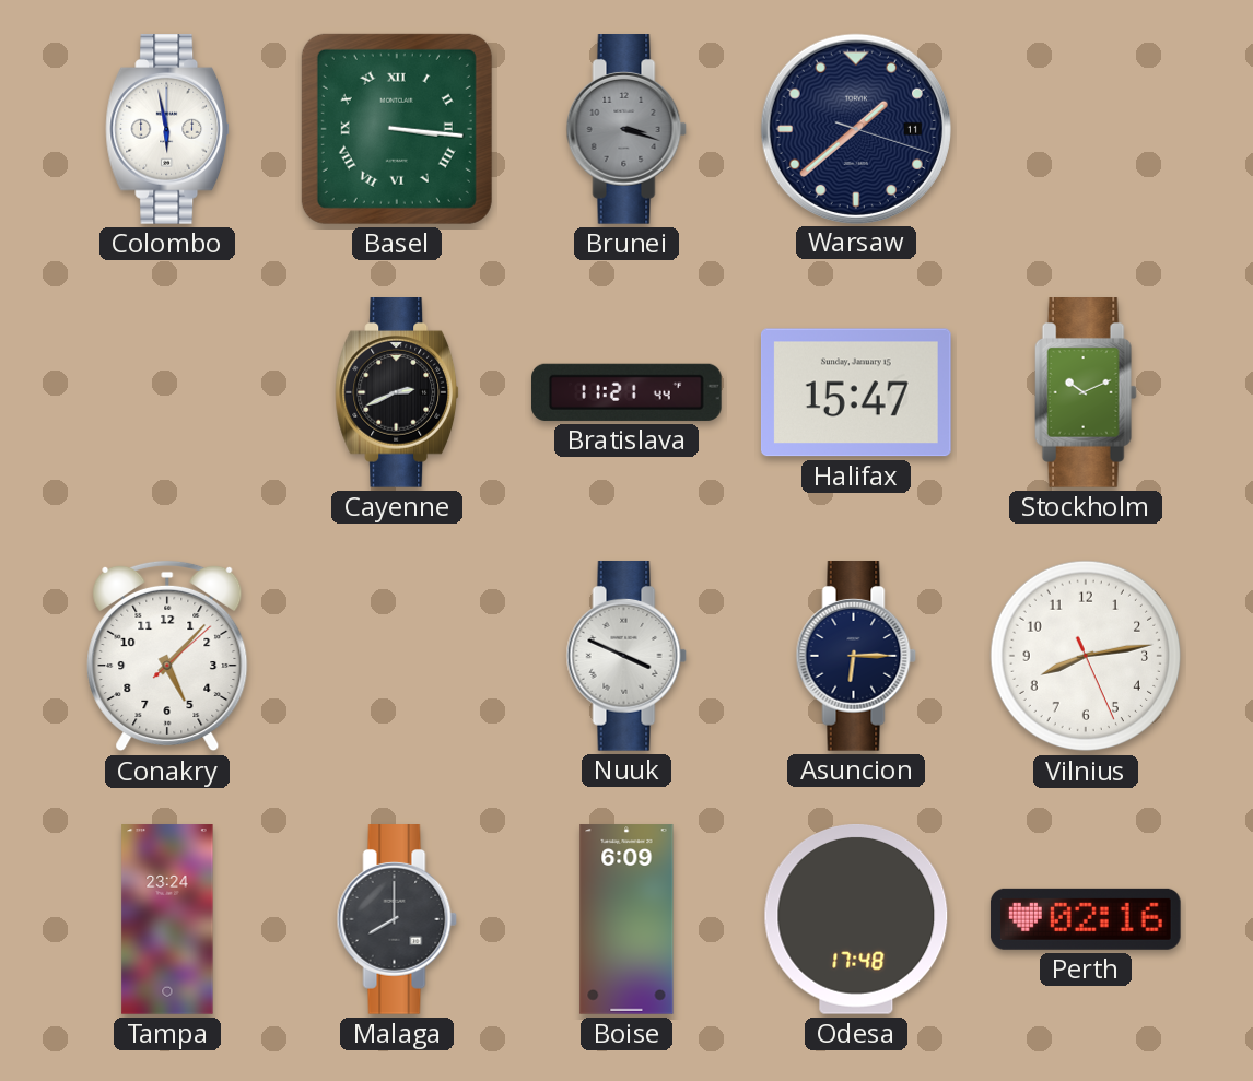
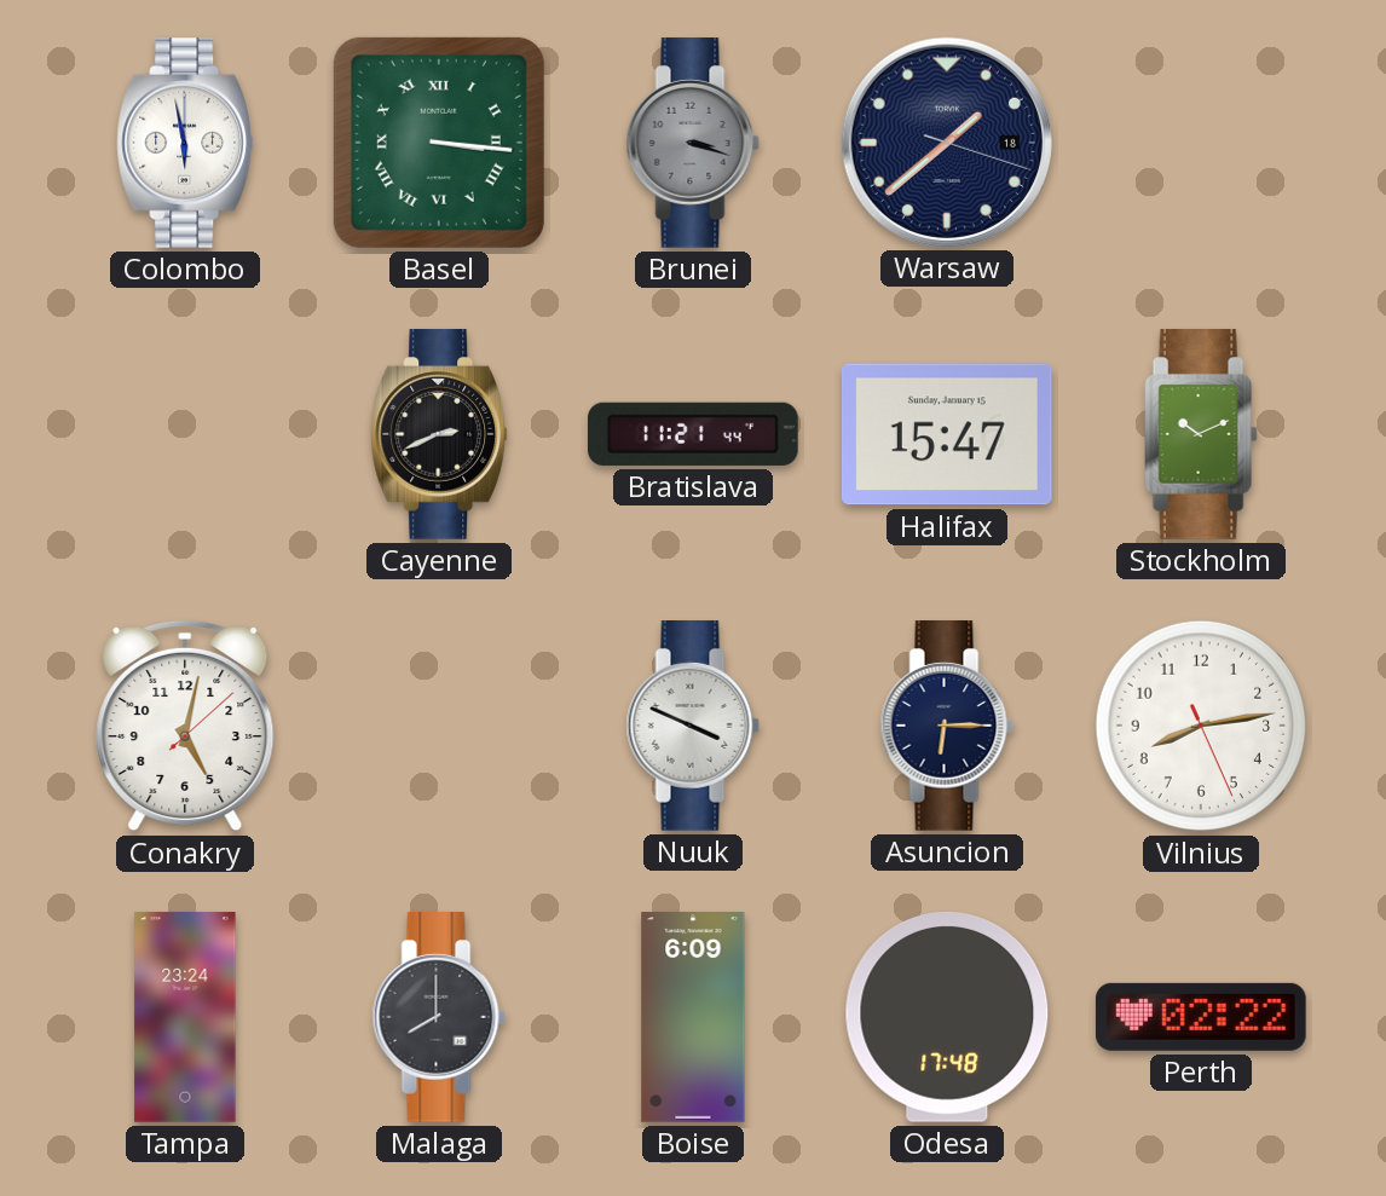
Warsaw date: 11 -> 18 (946, 141)
Conakry: 5:07 -> 5:02 (185, 726)
Perth: 02:16 -> 02:22 (1201, 1017)
